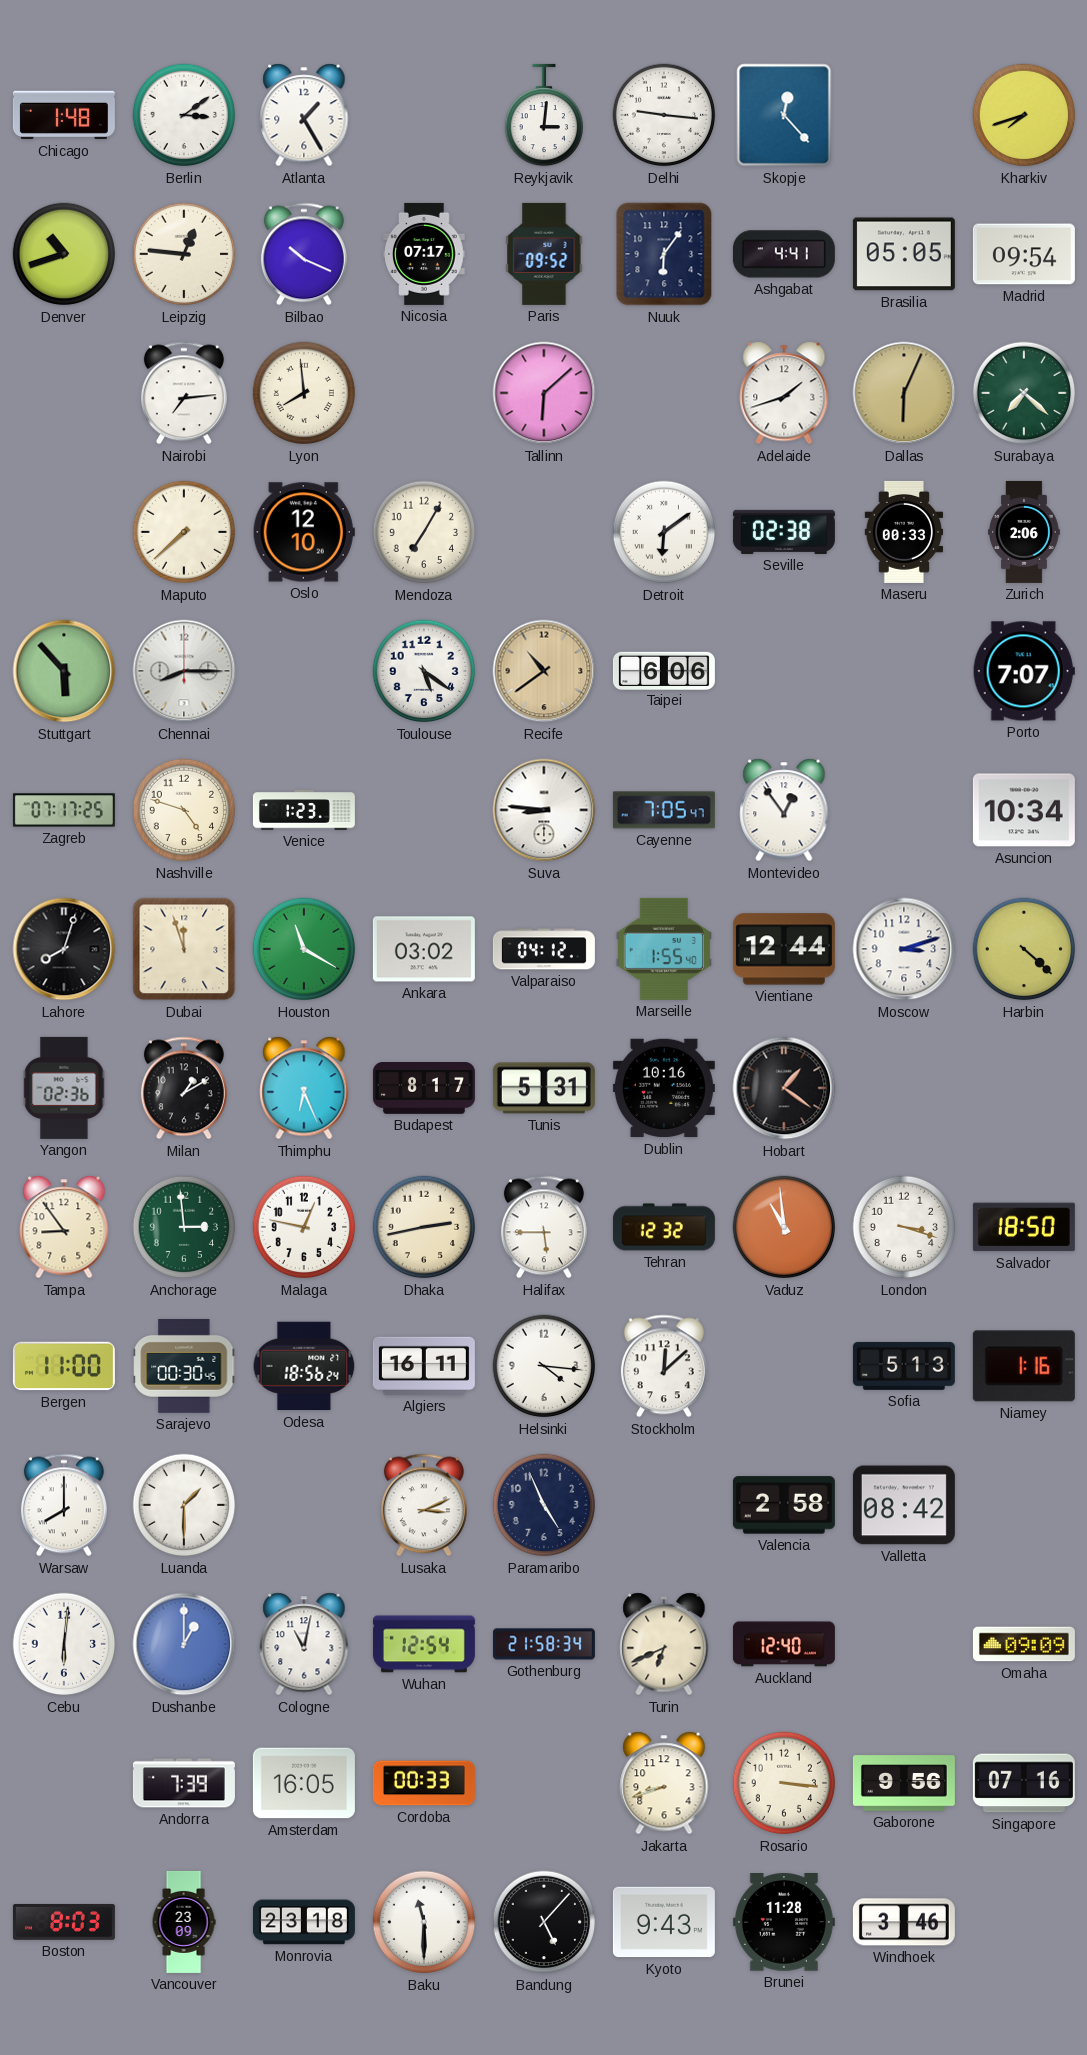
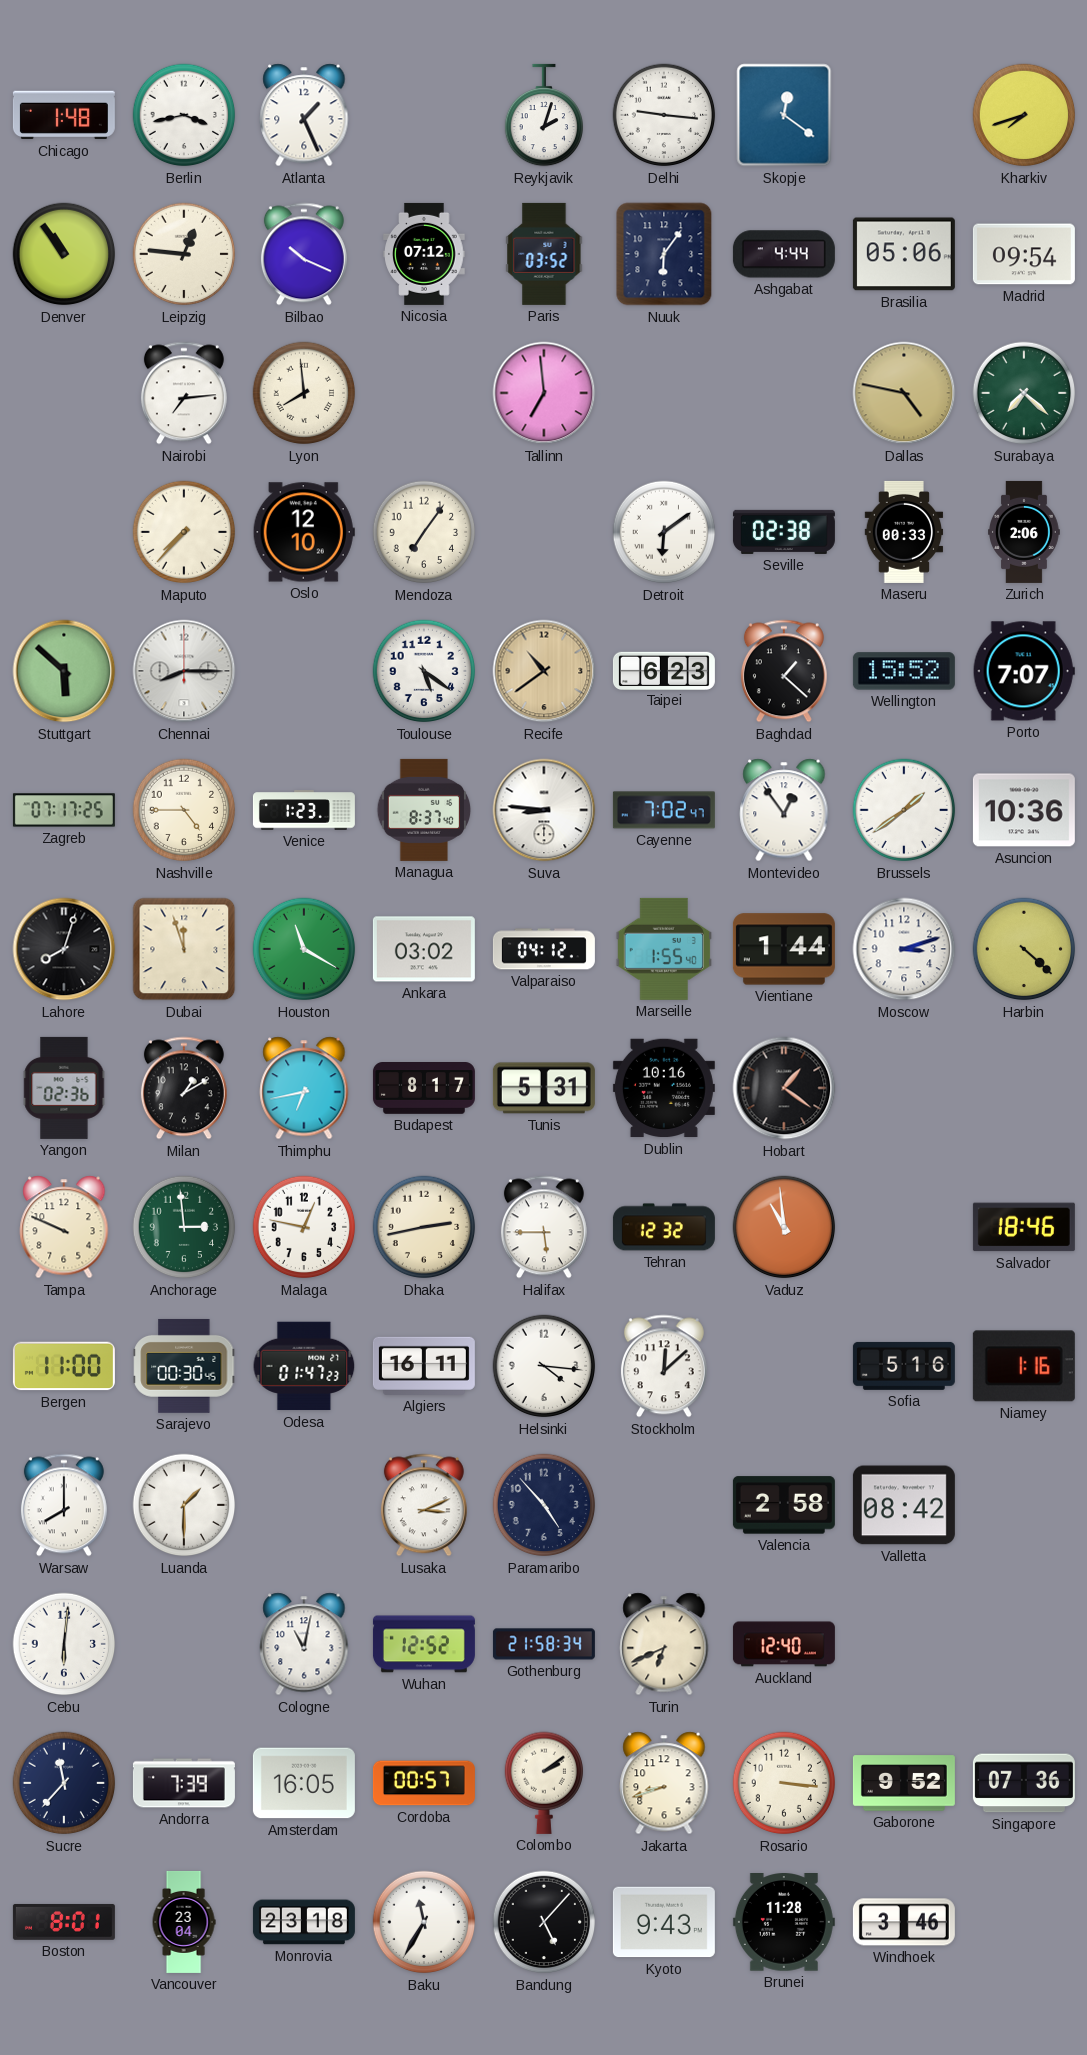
Berlin: 3:09 -> 3:43 (184, 115)
Atlanta: 1:25 -> 1:26 (304, 115)
Reykjavik: 3:01 -> 2:03 (543, 115)
Skopje: 12:23 -> 12:21 (784, 115)
Denver: 10:42 -> 10:54 (64, 254)
Nicosia: 07:17 -> 07:12 (424, 254)
Paris: 09:52 -> 03:52 (544, 254)
Ashgabat: 4:41 -> 4:44 (784, 254)
Brasilia: 05:05 -> 05:06 (904, 254)
Tallinn: 6:08 -> 6:59 (544, 393)
Adelaide: 1:42 -> none (784, 393)
Dallas: 6:04 -> 4:47 (904, 393)
Maputo: 7:38 -> 7:37 (184, 532)
Mendoza: 7:05 -> 7:06 (424, 532)
Stuttgart: 5:53 -> 5:52 (64, 671)
Taipei: 6:06 -> 6:23 (664, 670)
Baghdad: none -> 1:22 (784, 671)
Wellington: none -> 15:52 (904, 671)
Nashville: 4:48 -> 4:45 (184, 810)
Managua: none -> 8:37 (424, 810)
Cayenne: 7:05 -> 7:02 (664, 810)
Brussels: none -> 1:39 (904, 810)
Asuncion: 10:34 -> 10:36 (1024, 810)
Vientiane: 12:44 -> 1:44 (784, 949)
Thimphu: 6:26 -> 6:43 (304, 1088)
Tampa: 8:54 -> 9:49 (64, 1227)
London: 3:18 -> none (904, 1227)
Salvador: 18:50 -> 18:46 (1024, 1227)
Odesa: 18:56 -> 01:47 (304, 1366)
Sofia: 5:13 -> 5:16 (904, 1366)
Paramaribo: 4:56 -> 4:53 (544, 1505)
Dushanbe: 1:00 -> none (184, 1644)
Wuhan: 12:54 -> 12:52 (424, 1644)
Omaha: 09:09 -> none (1024, 1644)
Sucre: none -> 11:37 (64, 1783)
Cordoba: 00:33 -> 00:57 (424, 1783)
Colombo: none -> 2:09 (543, 1783)
Gaborone: 9:56 -> 9:52 (904, 1783)
Singapore: 07:16 -> 07:36 (1024, 1783)
Boston: 8:03 -> 8:01 (64, 1922)
Vancouver: 23:09 -> 23:04 (184, 1922)
Baku: 11:30 -> 11:35 (424, 1922)
